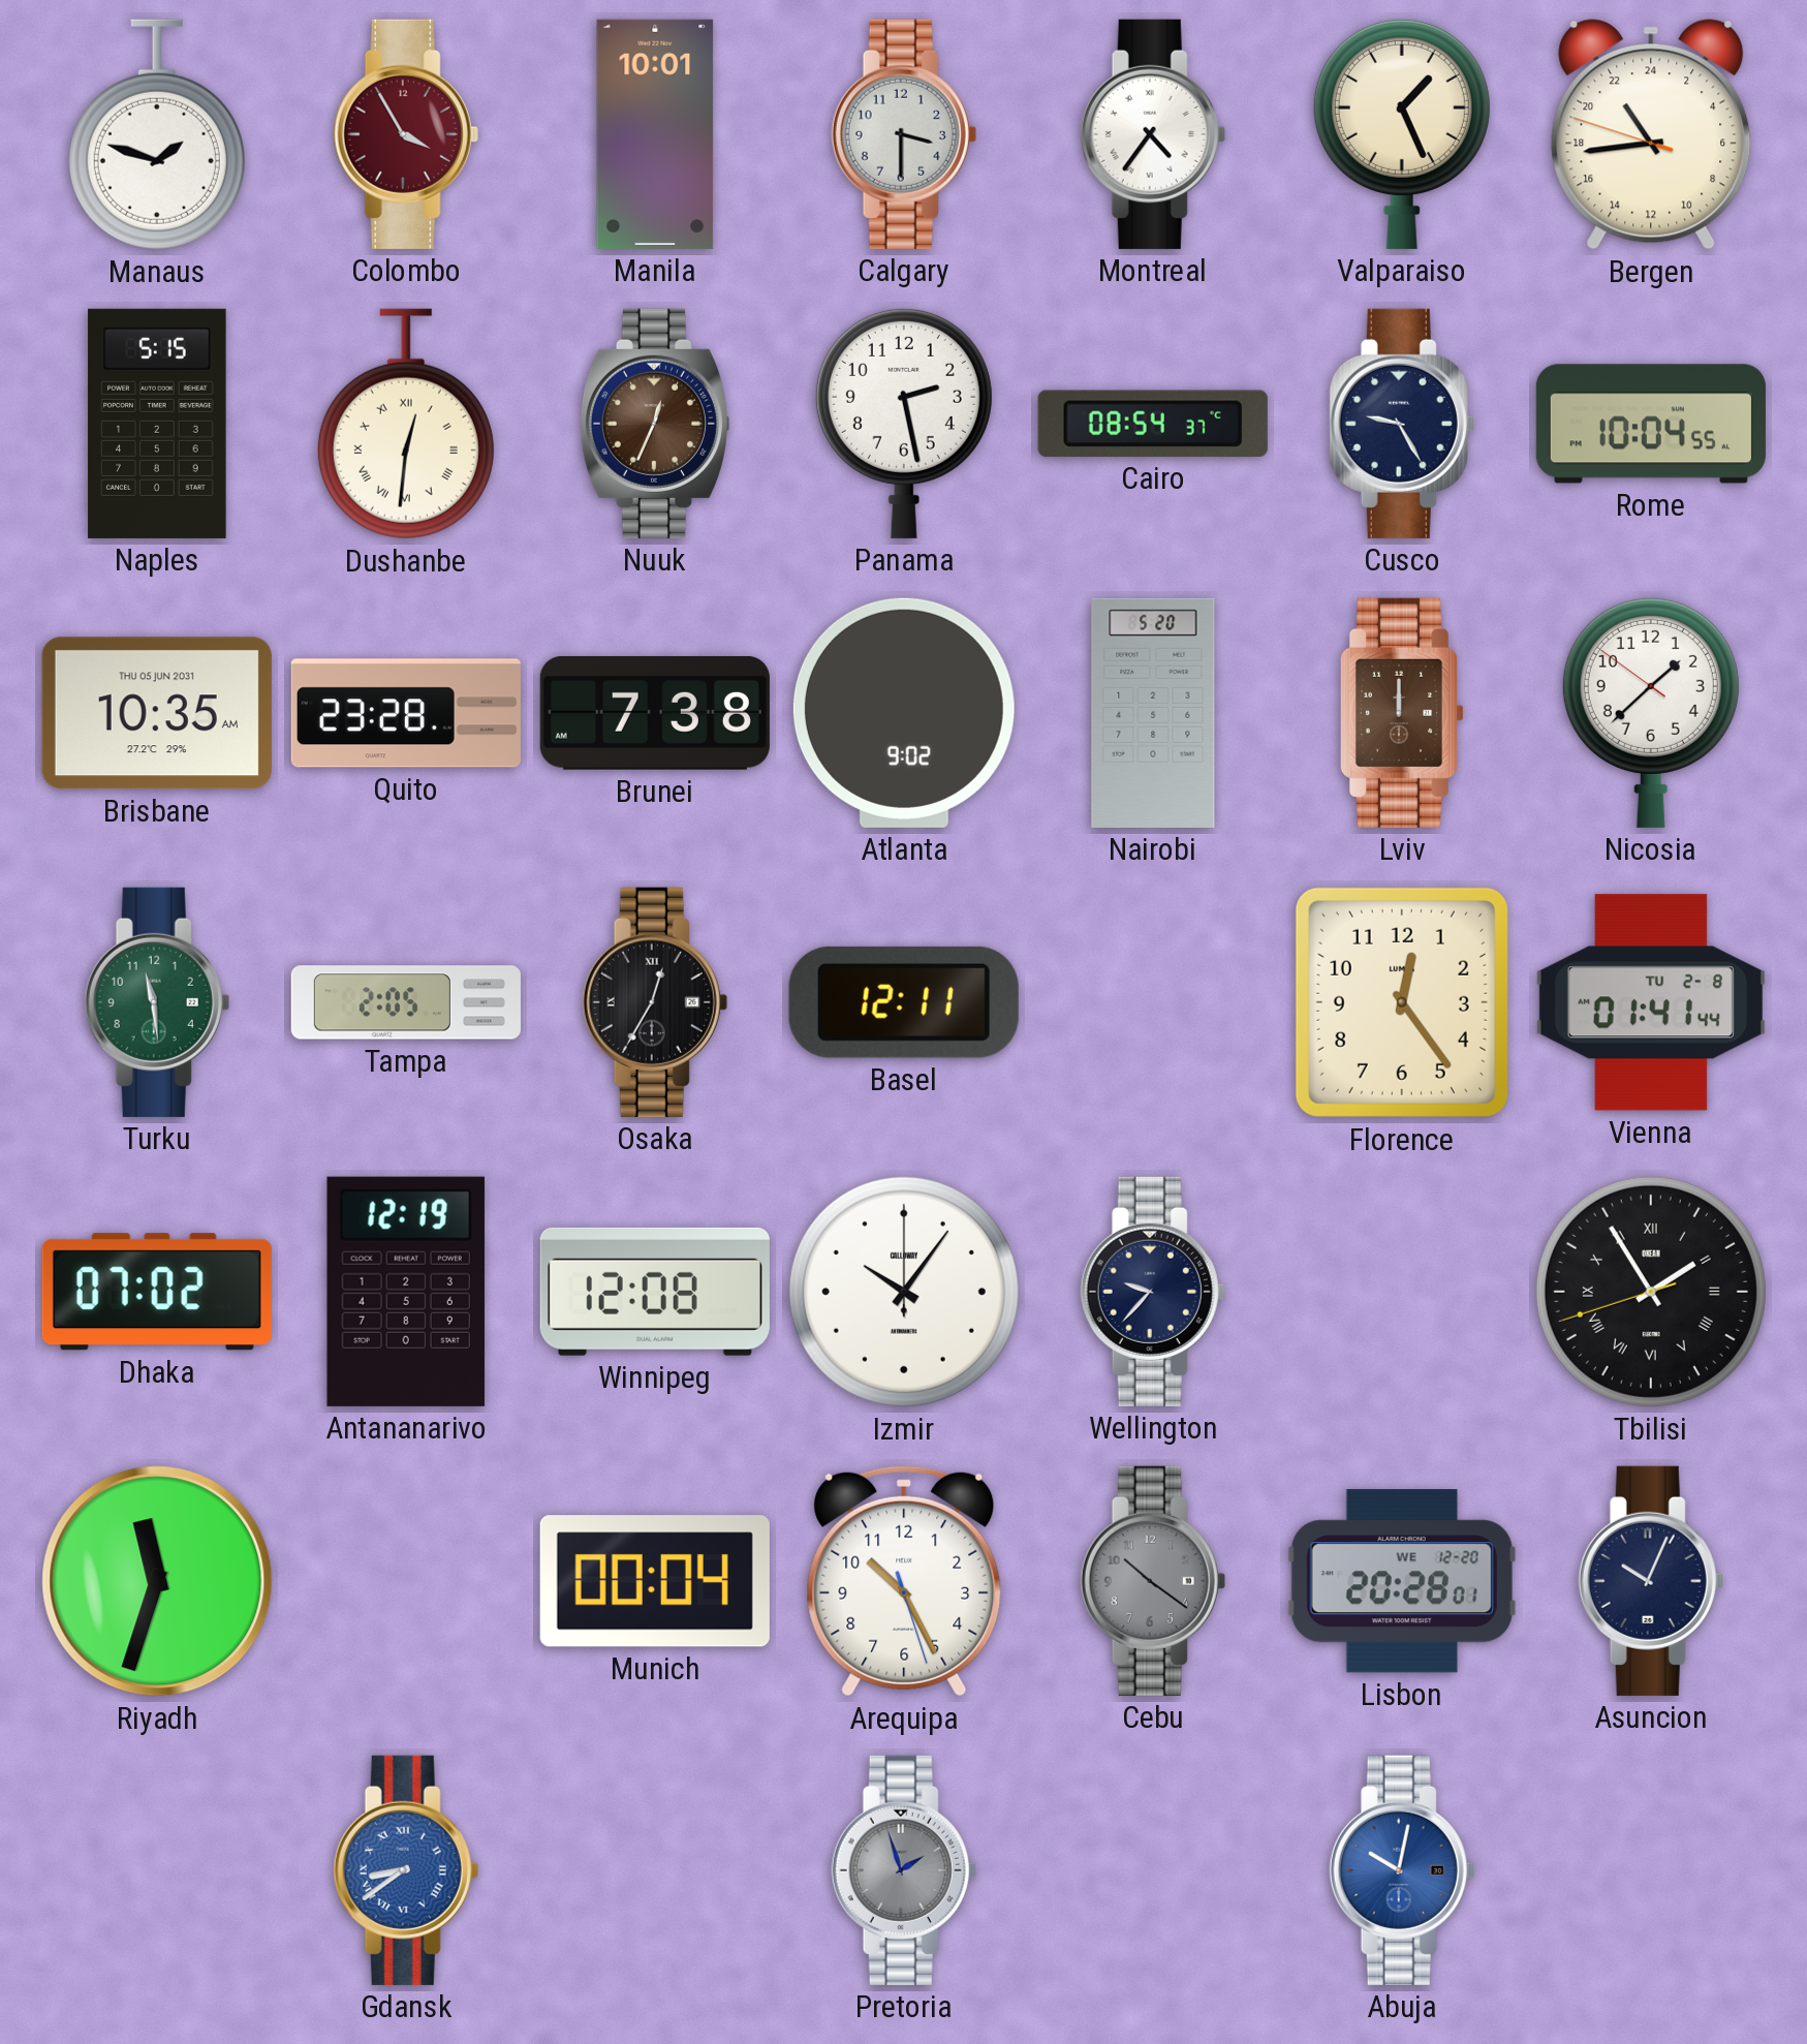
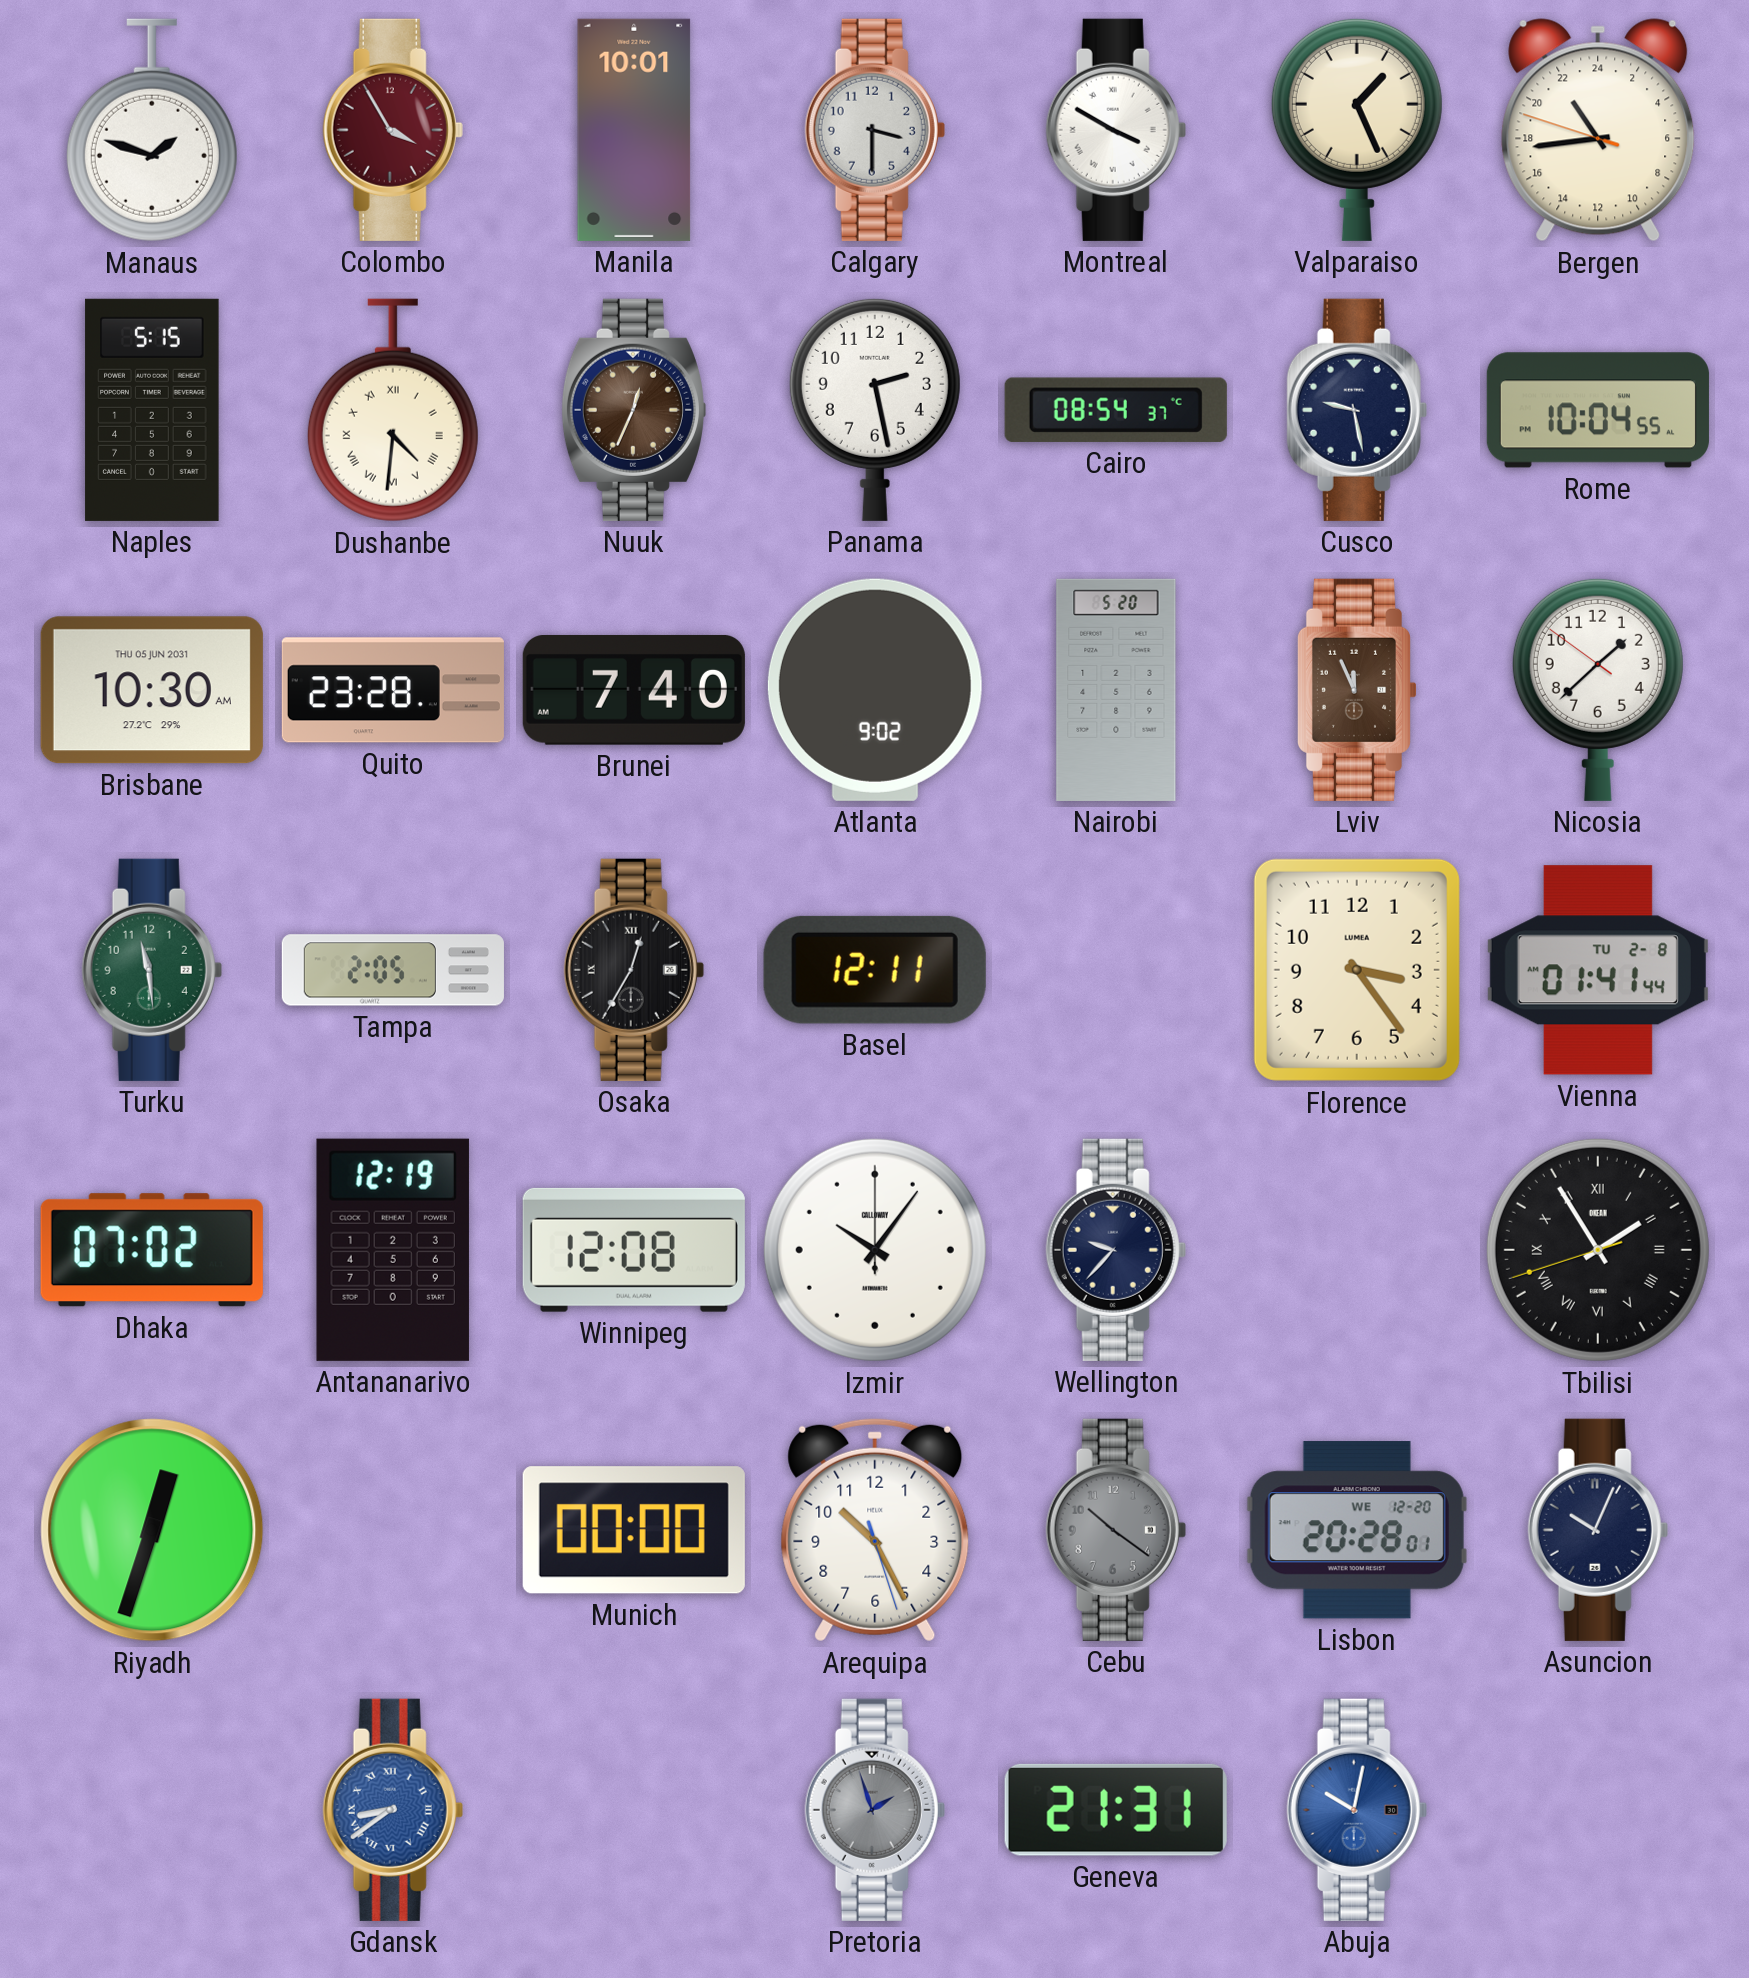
Montreal: 4:36 -> 3:50 (1116, 130)
Dushanbe: 12:31 -> 4:31 (393, 410)
Cusco: 9:25 -> 9:28 (1357, 410)
Brisbane: 10:35 -> 10:30 (152, 690)
Brunei: 7:38 -> 7:40 (634, 690)
Lviv: 12:00 -> 11:56 (1356, 690)
Florence: 12:24 -> 3:24 (1357, 970)
Riyadh: 11:33 -> 12:33 (152, 1530)
Munich: 00:04 -> 00:00 (634, 1530)
Geneva: none -> 21:31 (1116, 1810)
